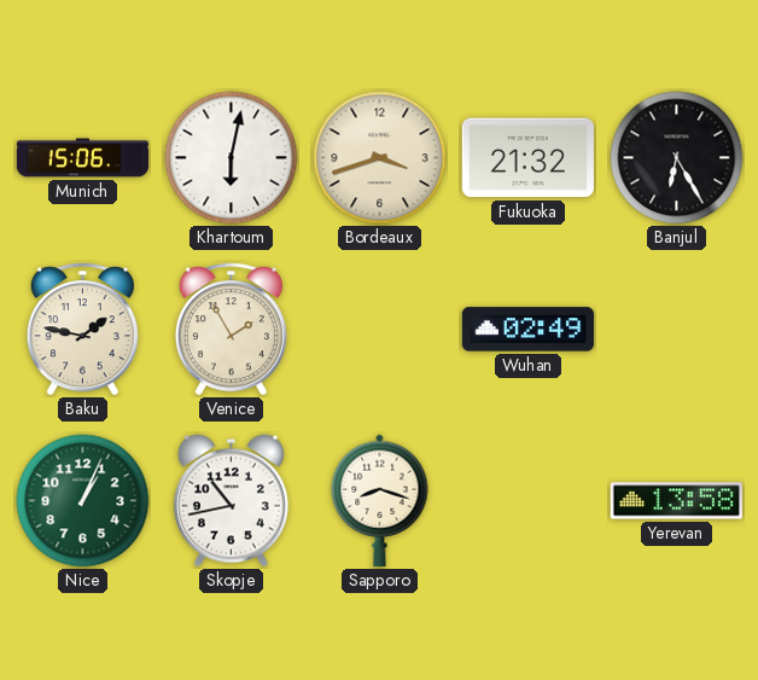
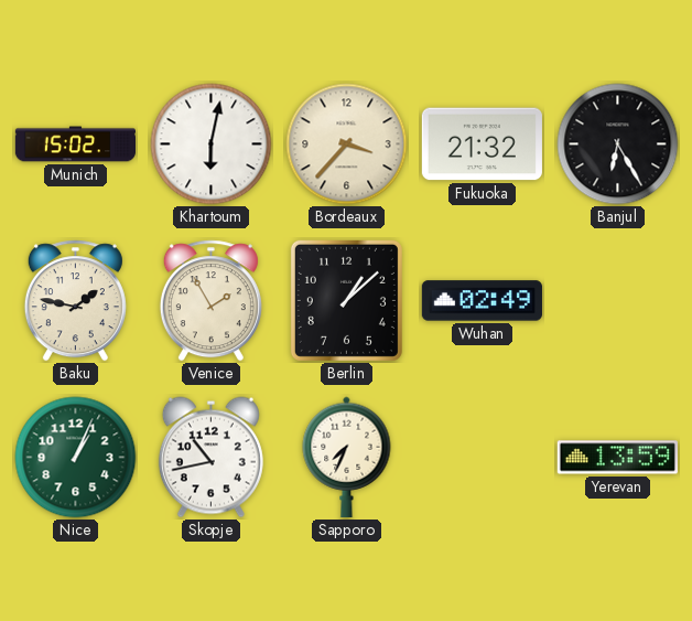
Munich: 15:06 -> 15:02 (75, 144)
Bordeaux: 3:42 -> 3:37 (347, 144)
Berlin: none -> 1:08 (346, 300)
Sapporo: 8:18 -> 7:34 (347, 457)
Yerevan: 13:58 -> 13:59 (617, 458)
